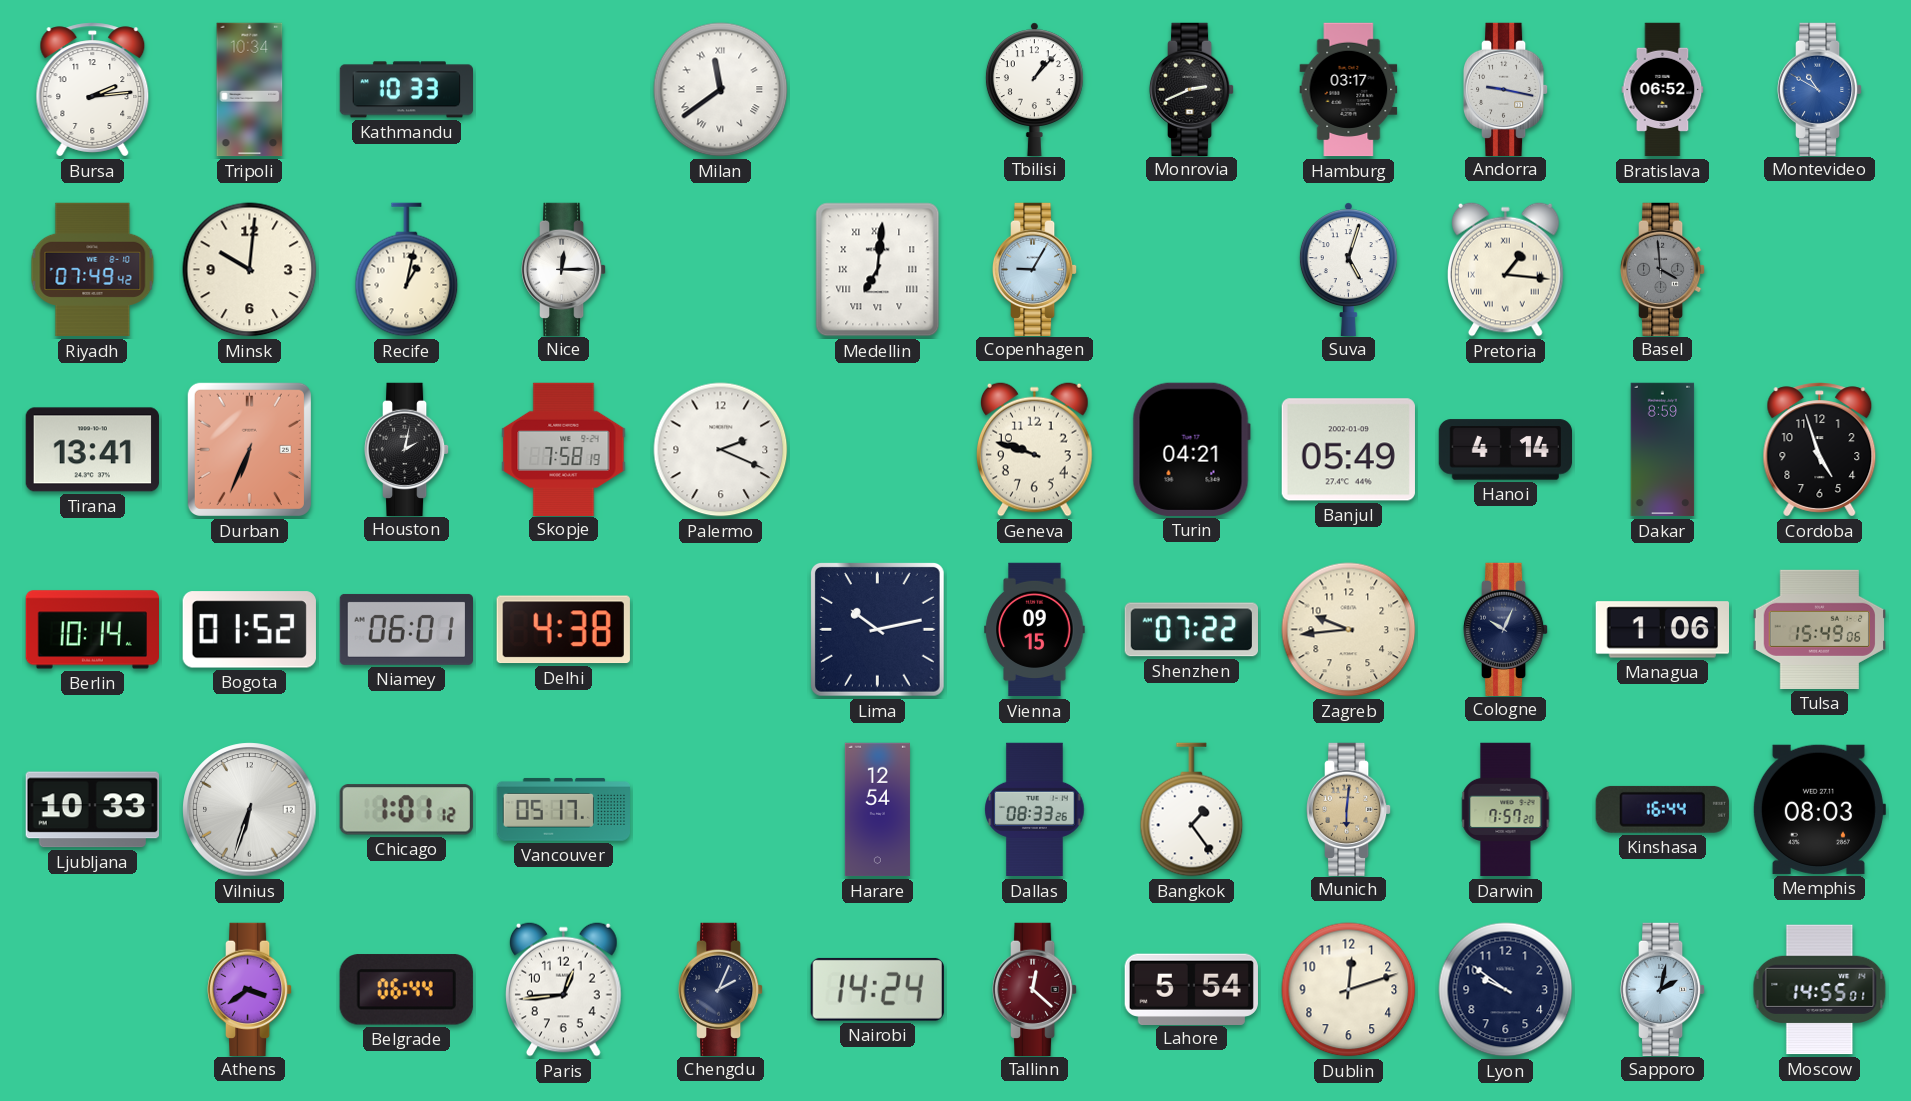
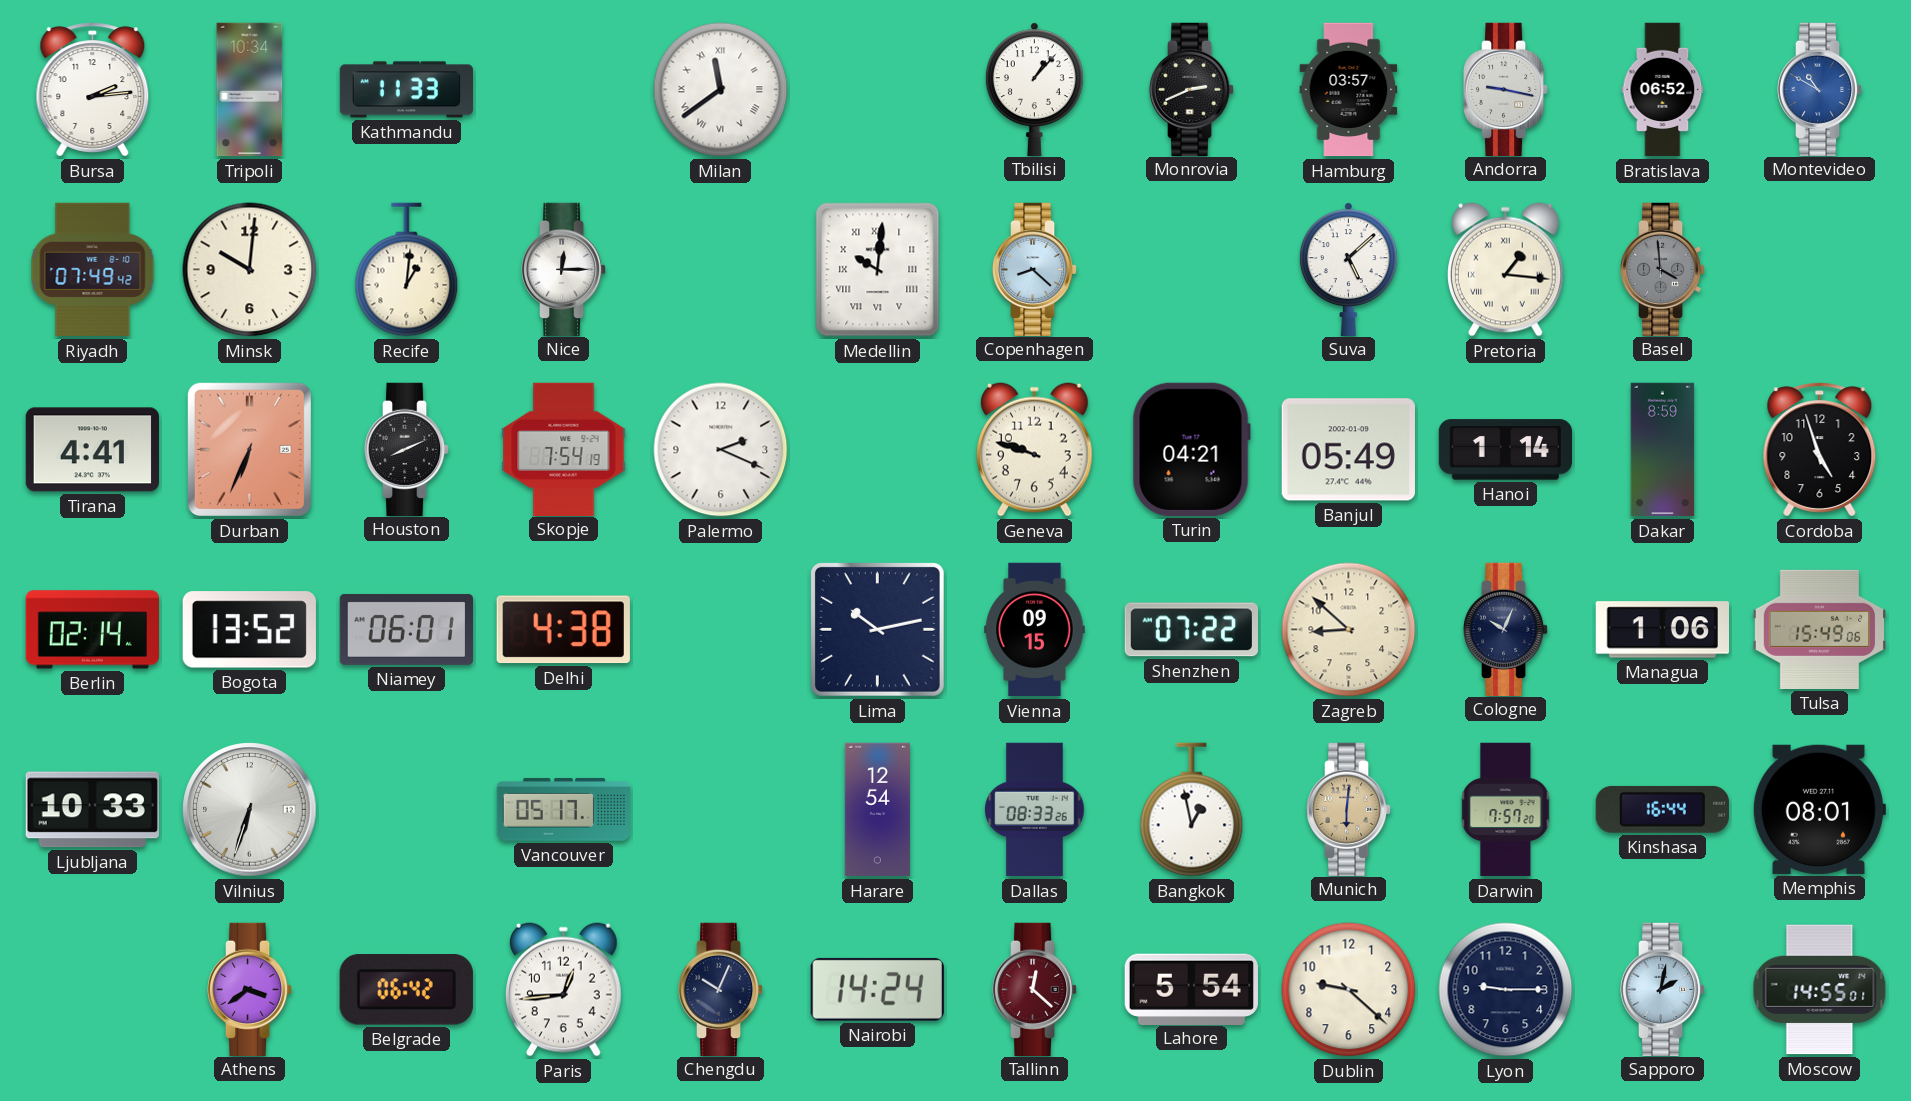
Kathmandu: 10:33 -> 11:33 (406, 90)
Hamburg: 03:17 -> 03:57 (1349, 90)
Recife: 1:02 -> 1:01 (407, 270)
Medellin: 7:01 -> 10:01 (878, 270)
Copenhagen: 9:05 -> 8:22 (1035, 269)
Suva: 5:03 -> 5:08 (1348, 269)
Tirana: 13:41 -> 4:41 (92, 450)
Houston: 2:02 -> 8:11 (407, 449)
Skopje: 7:58 -> 7:54 (564, 449)
Hanoi: 4:14 -> 1:14 (1505, 450)
Berlin: 10:14 -> 02:14 (92, 630)
Bogota: 01:52 -> 13:52 (249, 630)
Zagreb: 9:44 -> 8:52 (1349, 630)
Chicago: 1:01 -> none (406, 810)
Bangkok: 1:24 -> 12:58 (1192, 810)
Memphis: 08:03 -> 08:01 (1819, 809)
Belgrade: 06:44 -> 06:42 (406, 990)
Chengdu: 2:04 -> 10:04 (721, 989)
Dublin: 12:12 -> 9:22 (1349, 990)
Lyon: 9:51 -> 9:15 (1506, 990)
